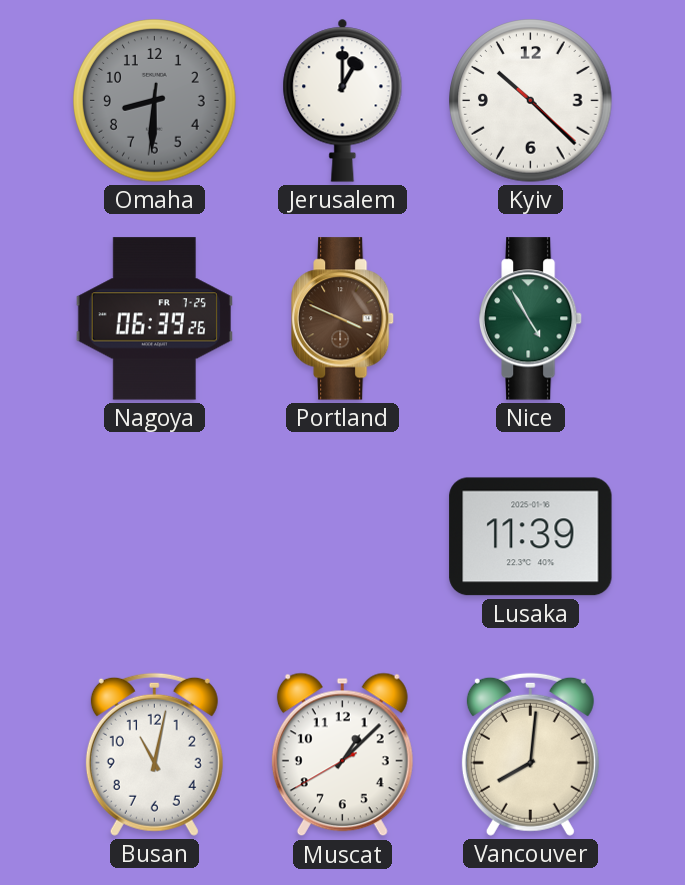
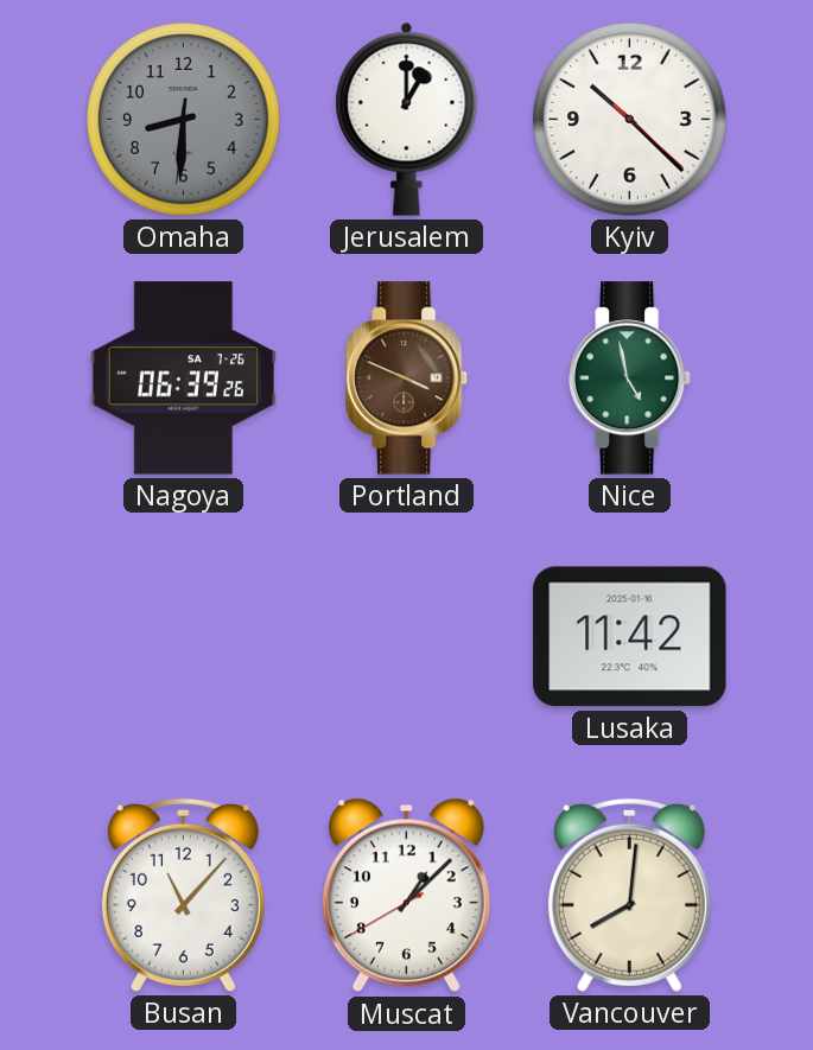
Nagoya date: FR 7-25 -> SA 7-26 (183, 378)
Nice: 4:55 -> 4:58 (631, 378)
Lusaka: 11:39 -> 11:42 (630, 637)
Busan: 11:02 -> 11:07 (183, 895)
